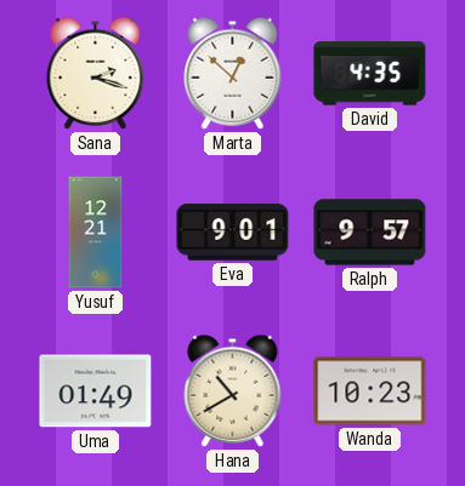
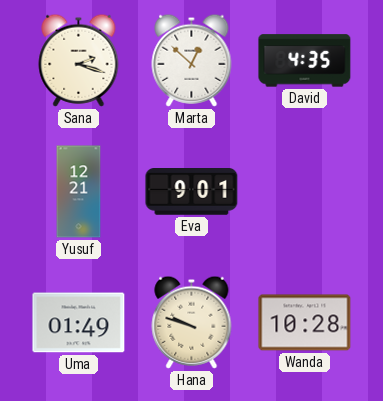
Ralph: 9:57 -> none (370, 233)
Hana: 10:40 -> 9:48 (192, 322)
Wanda: 10:23 -> 10:28 (305, 323)
